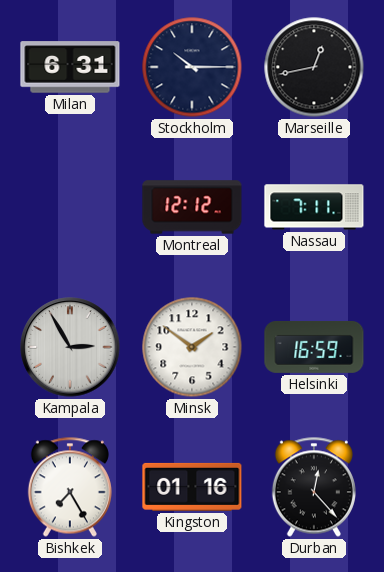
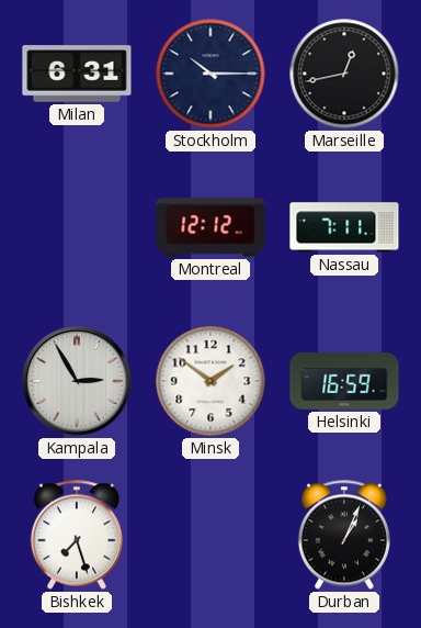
Bishkek: 7:25 -> 7:27 (77, 535)
Kingston: 01:16 -> none (192, 487)
Durban: 12:23 -> 1:04 (344, 535)
